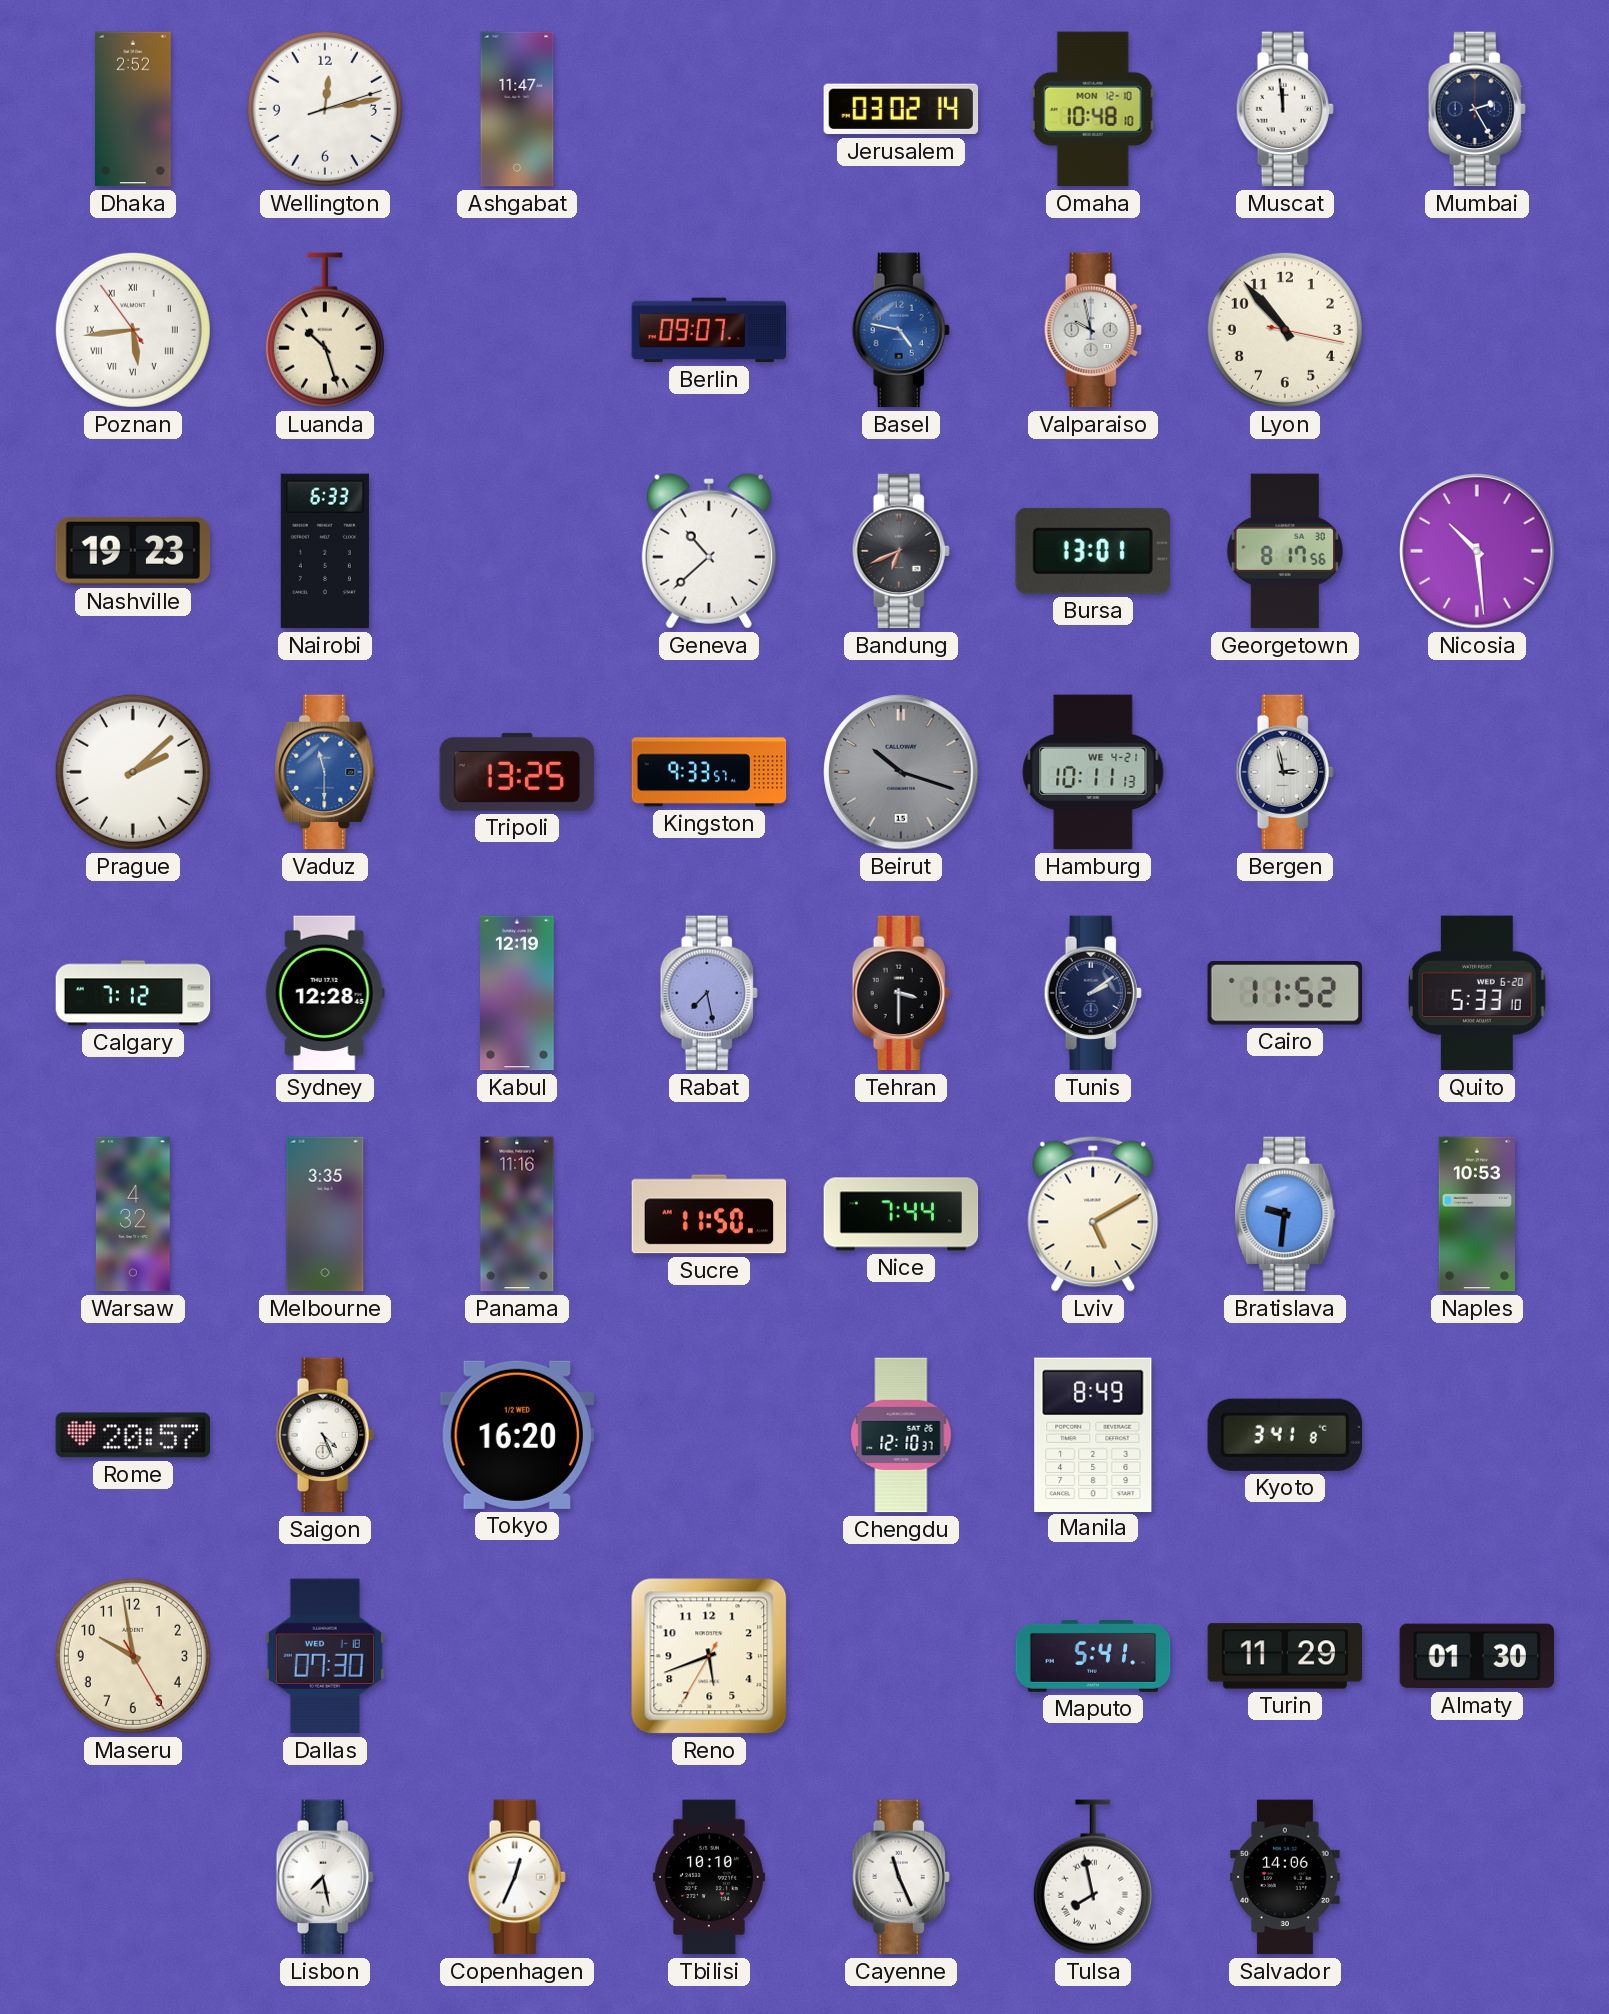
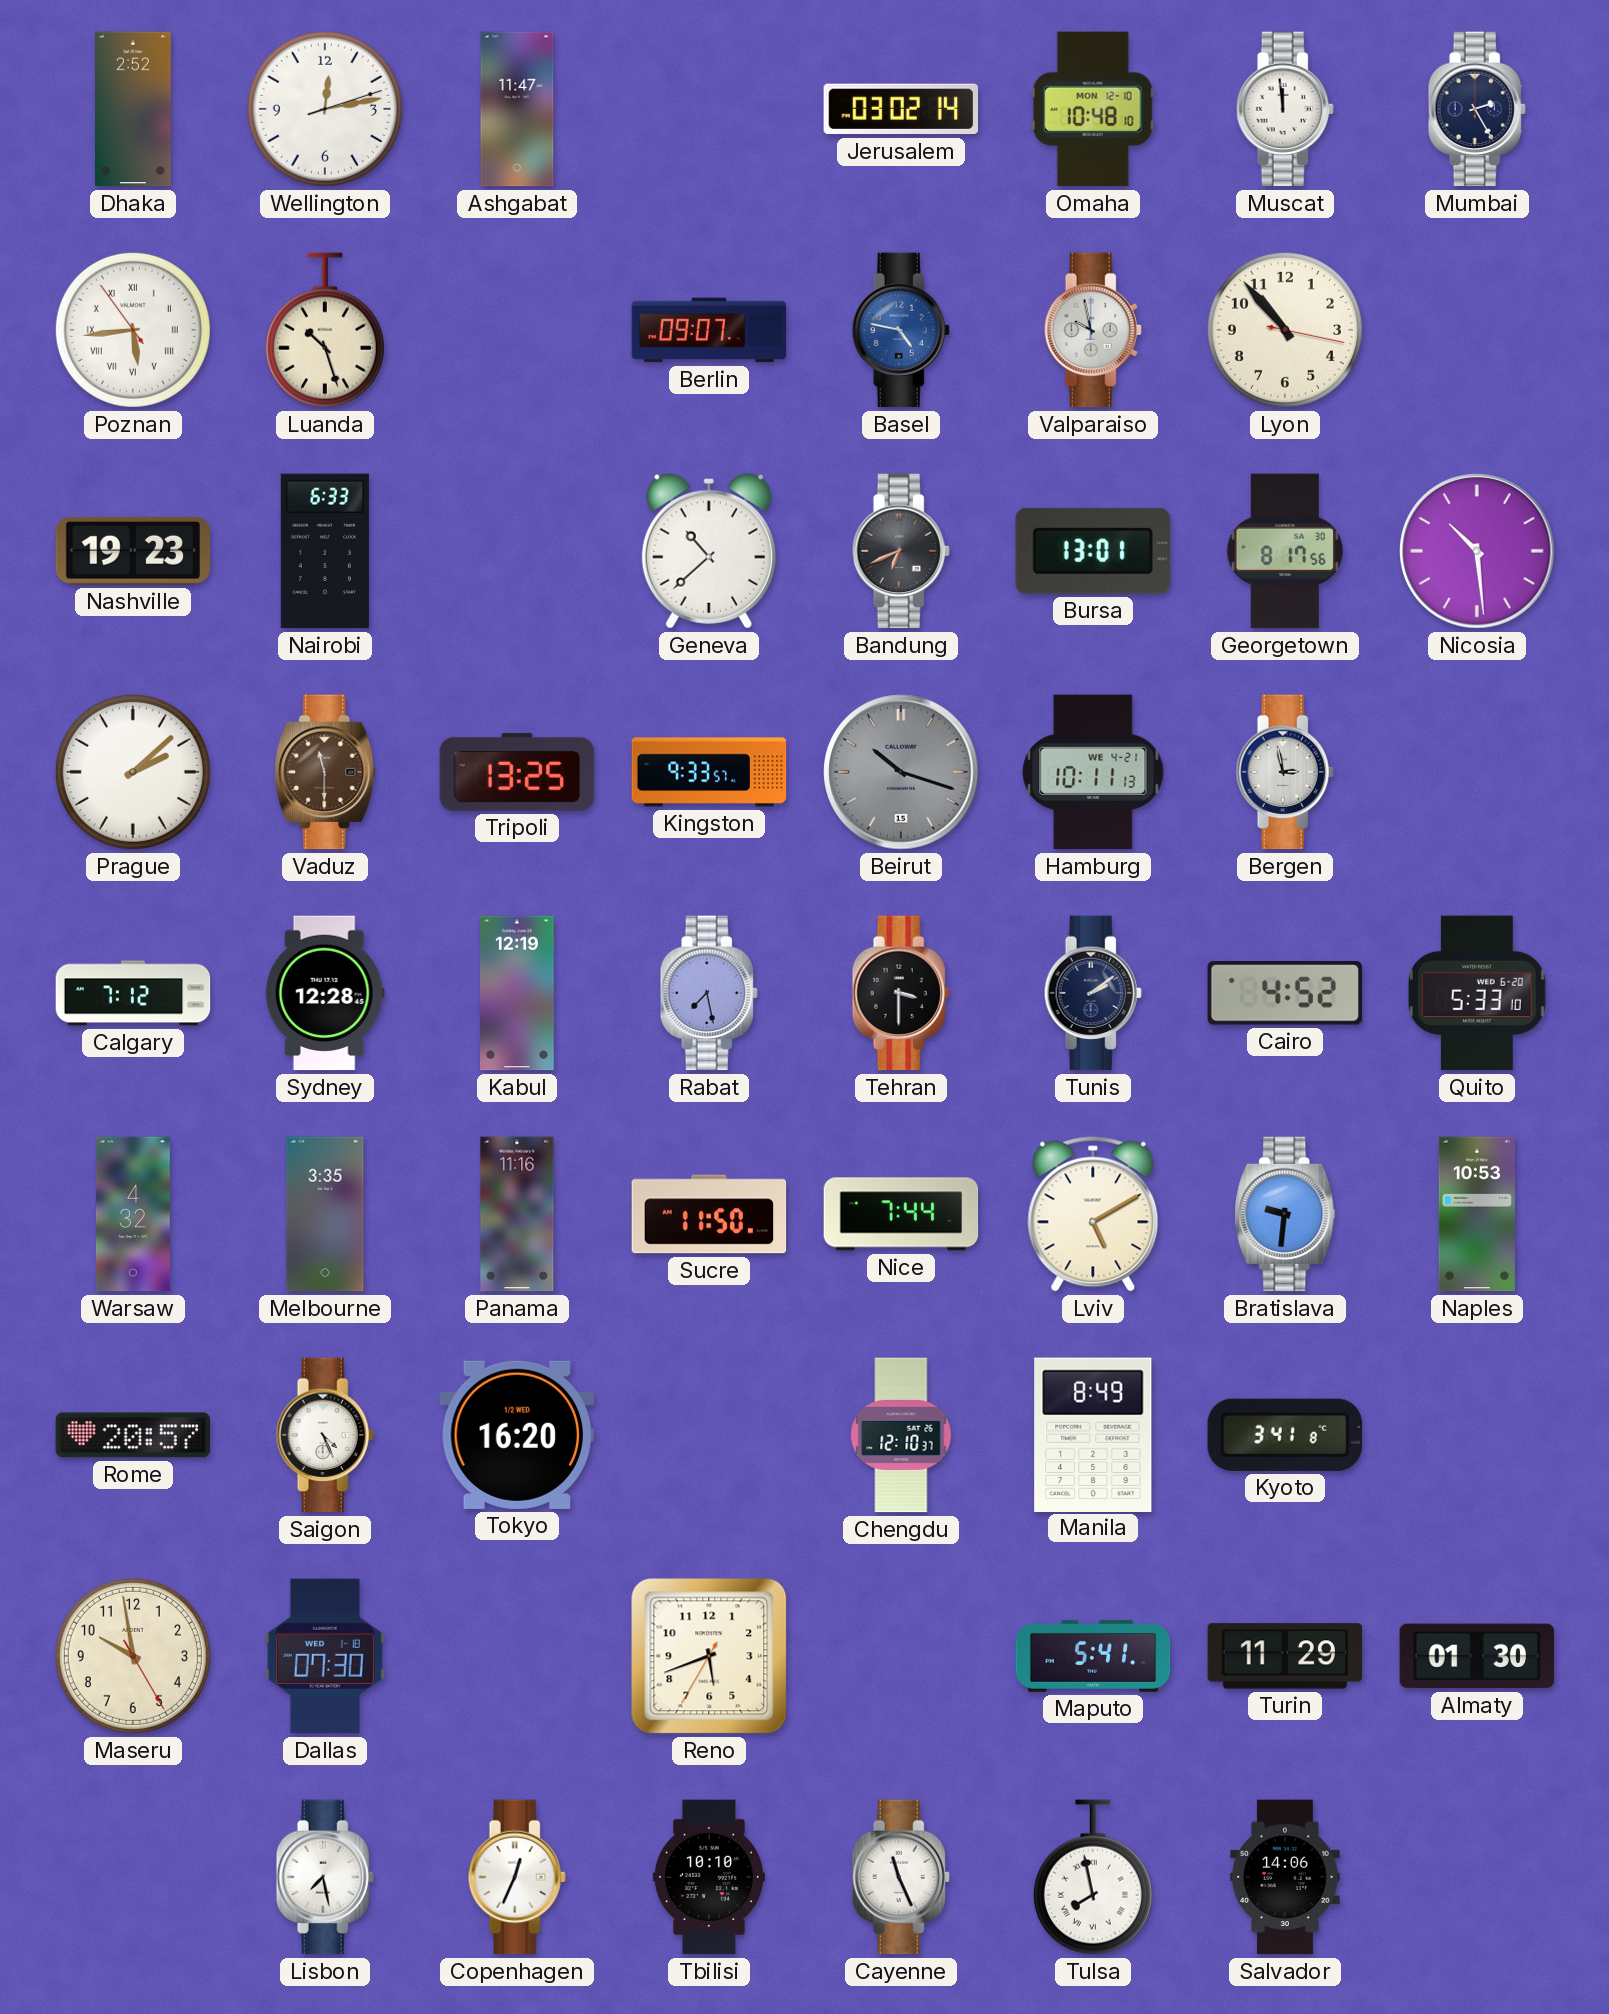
Vaduz dial: blue -> brown (325, 772)
Cairo: 11:52 -> 4:52 (1284, 993)
